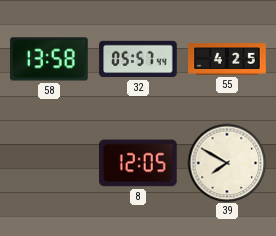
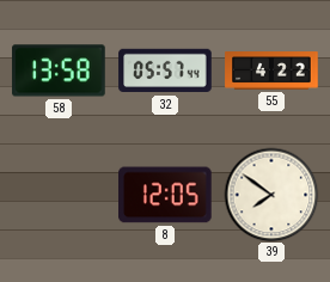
55: 4:25 -> 4:22 (271, 70)
39: 7:50 -> 7:51 (271, 195)
